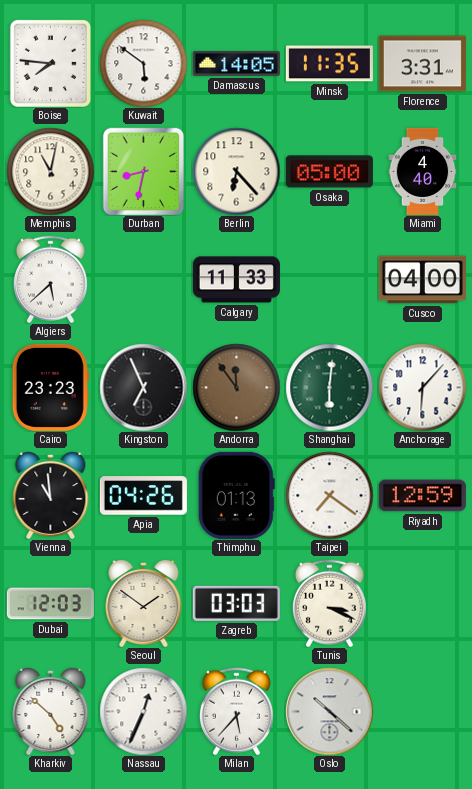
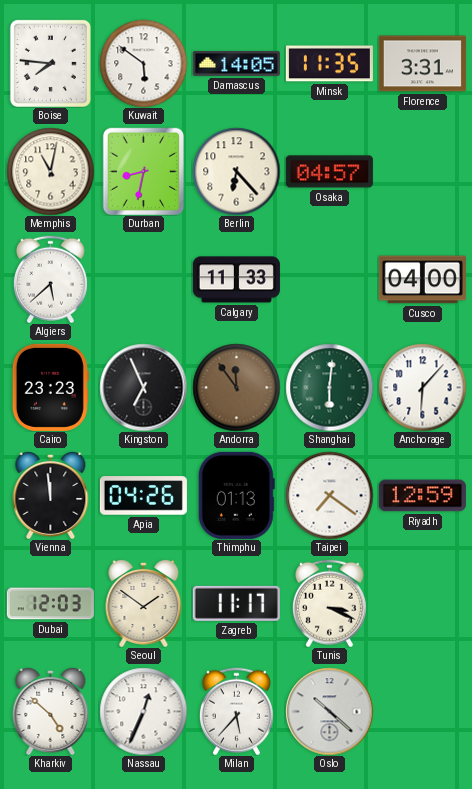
Osaka: 05:00 -> 04:57 (329, 172)
Miami: 4:40 -> none (423, 171)
Vienna: 10:59 -> 11:59 (51, 495)
Zagreb: 03:03 -> 11:17 (236, 603)
